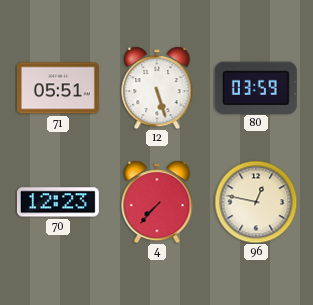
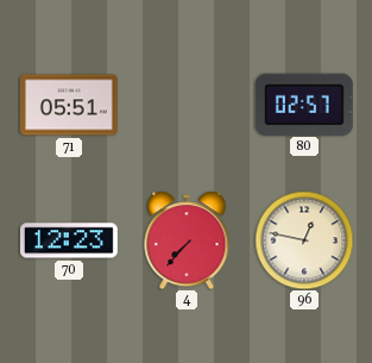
12: 5:27 -> none (157, 88)
80: 03:59 -> 02:57 (304, 104)
